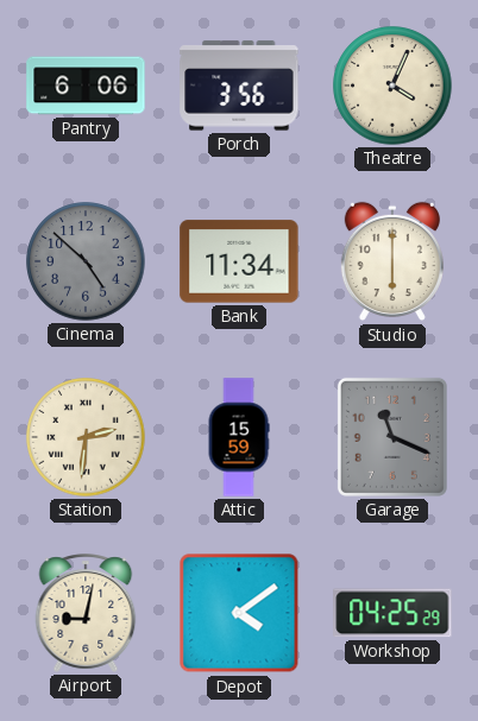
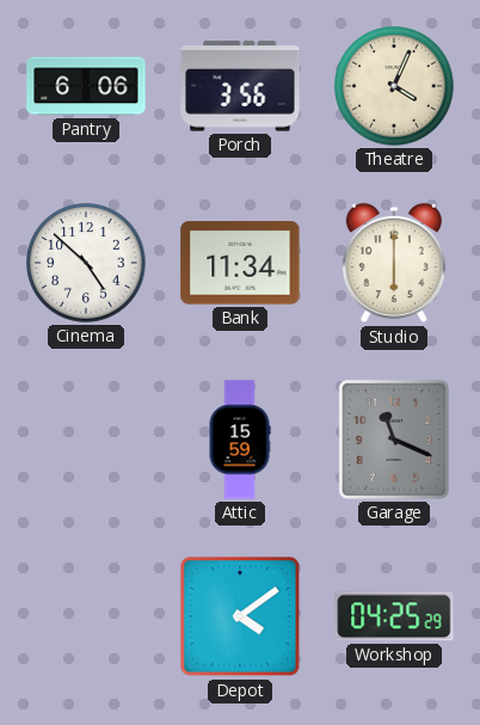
Cinema dial: grey -> white (86, 263)
Station: 2:31 -> none (86, 437)
Airport: 9:02 -> none (86, 613)
